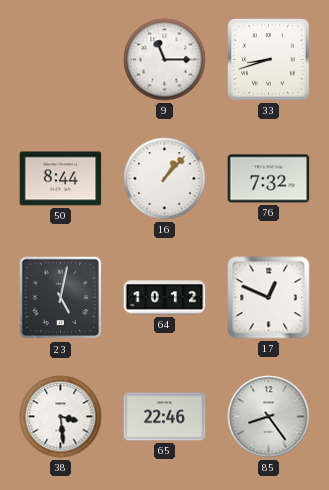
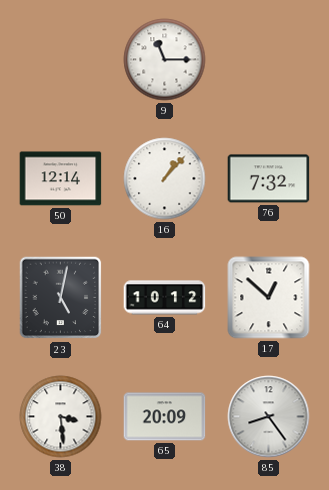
33: 8:42 -> none (269, 60)
50: 8:44 -> 12:14 (61, 179)
17: 12:49 -> 12:52 (269, 298)
65: 22:46 -> 20:09 (165, 417)
